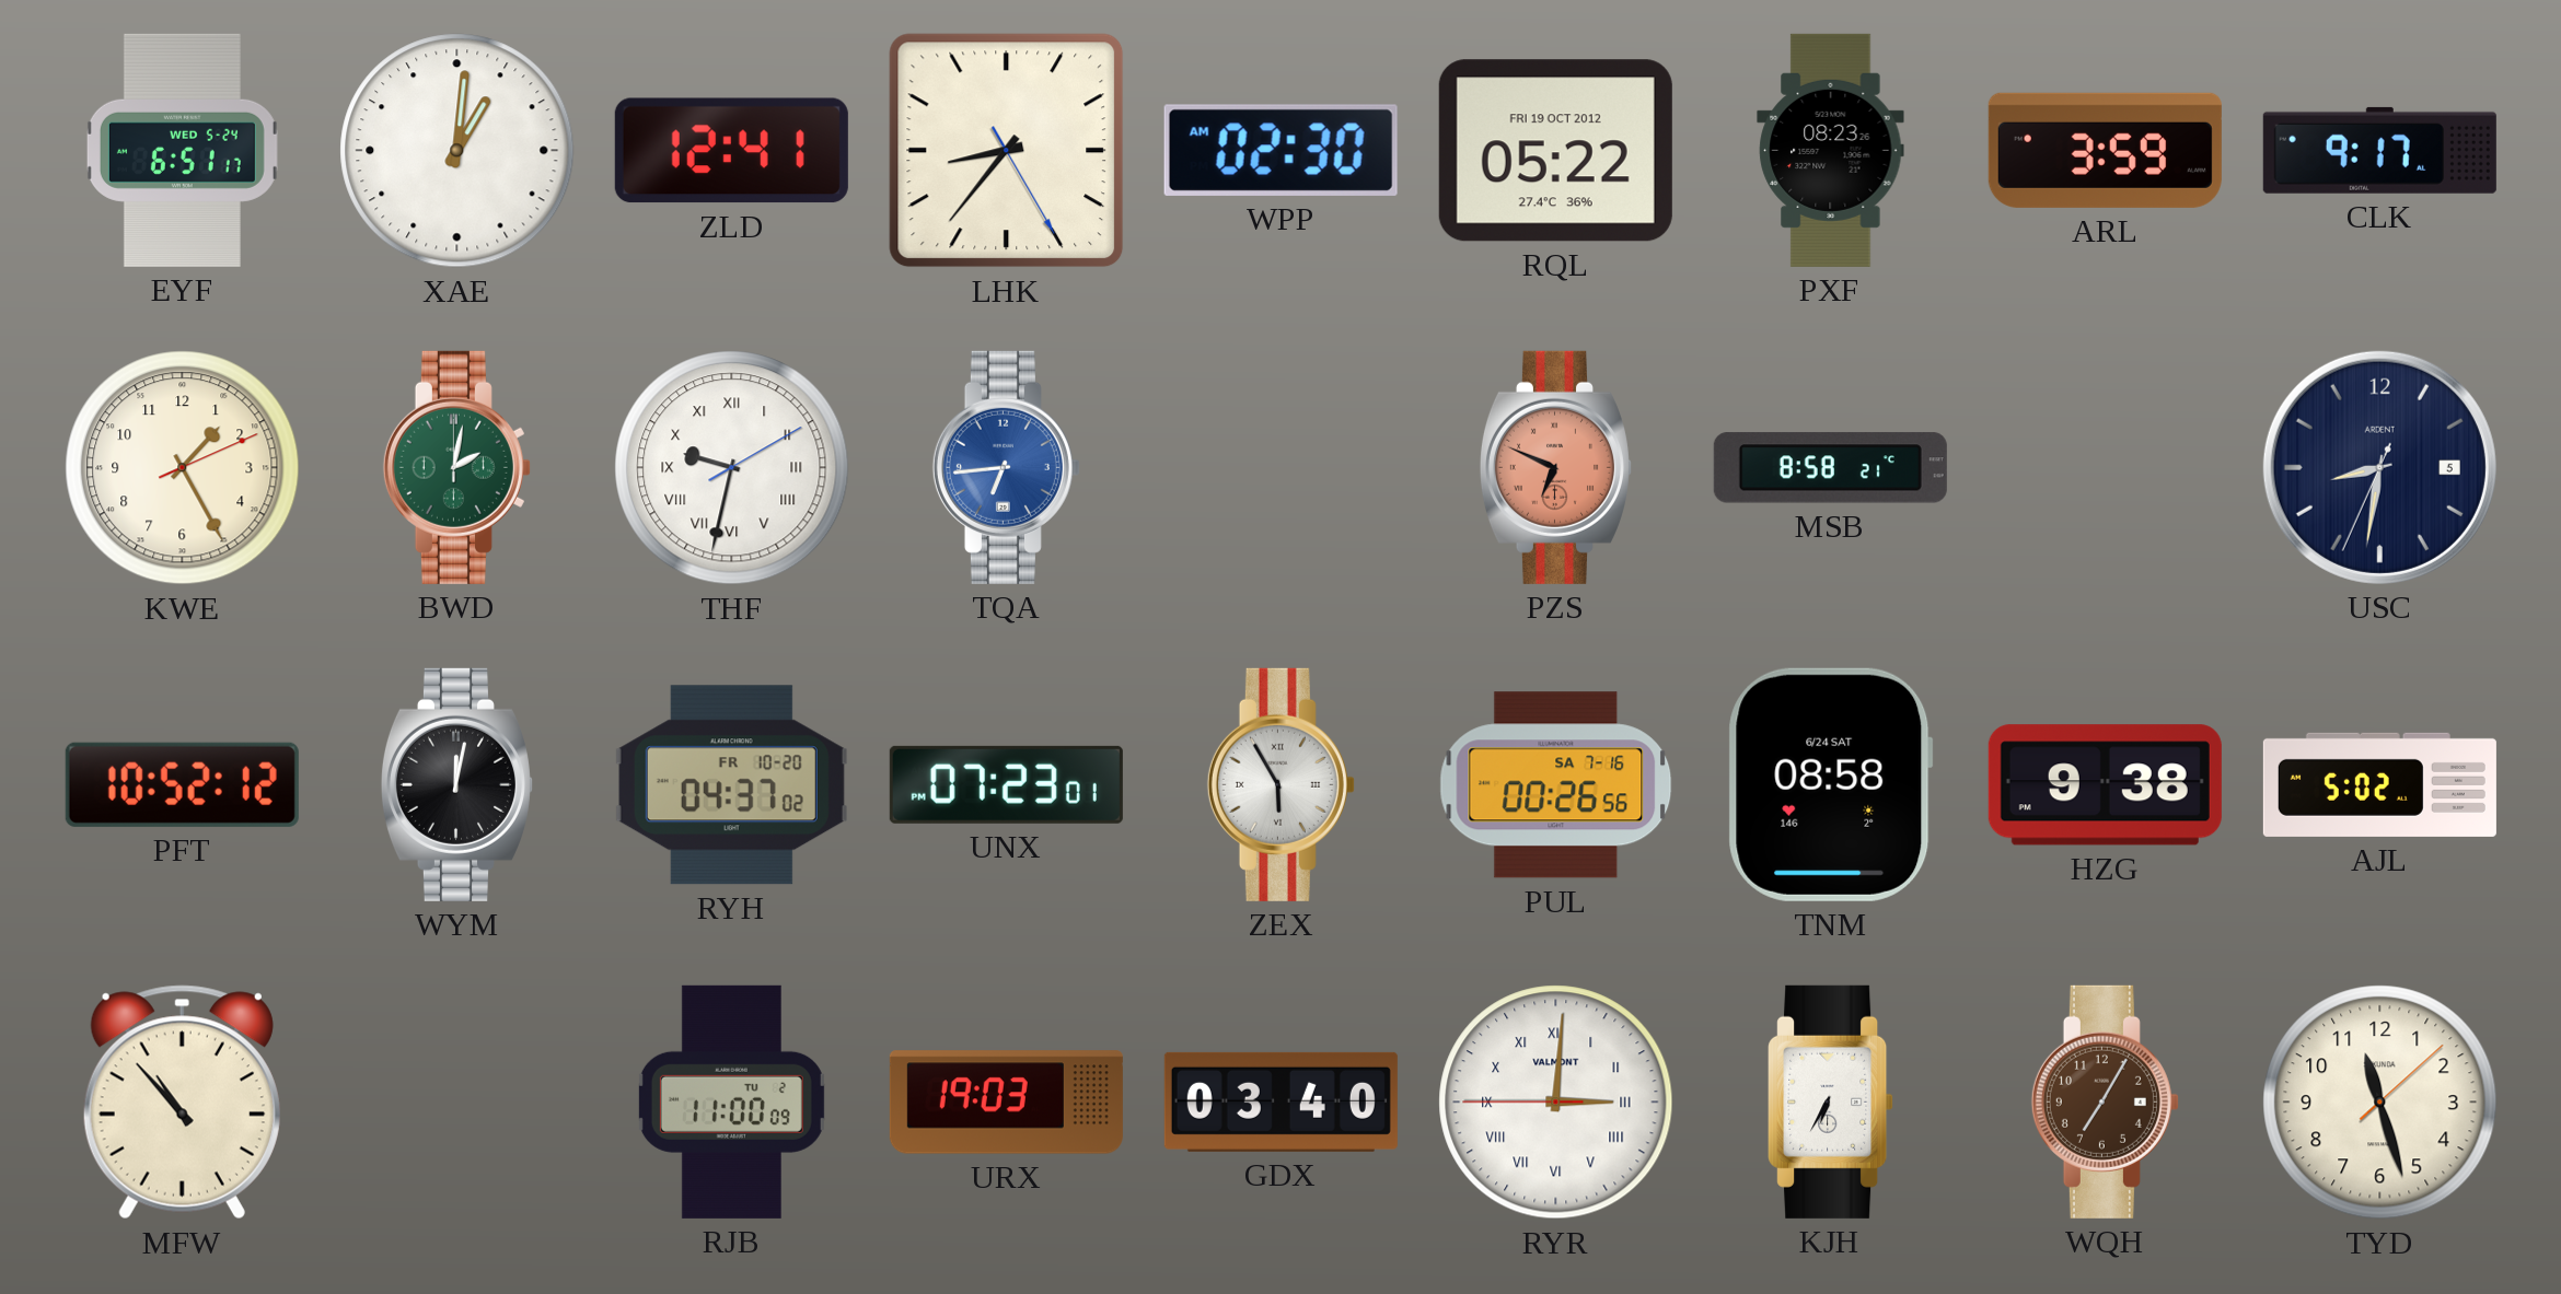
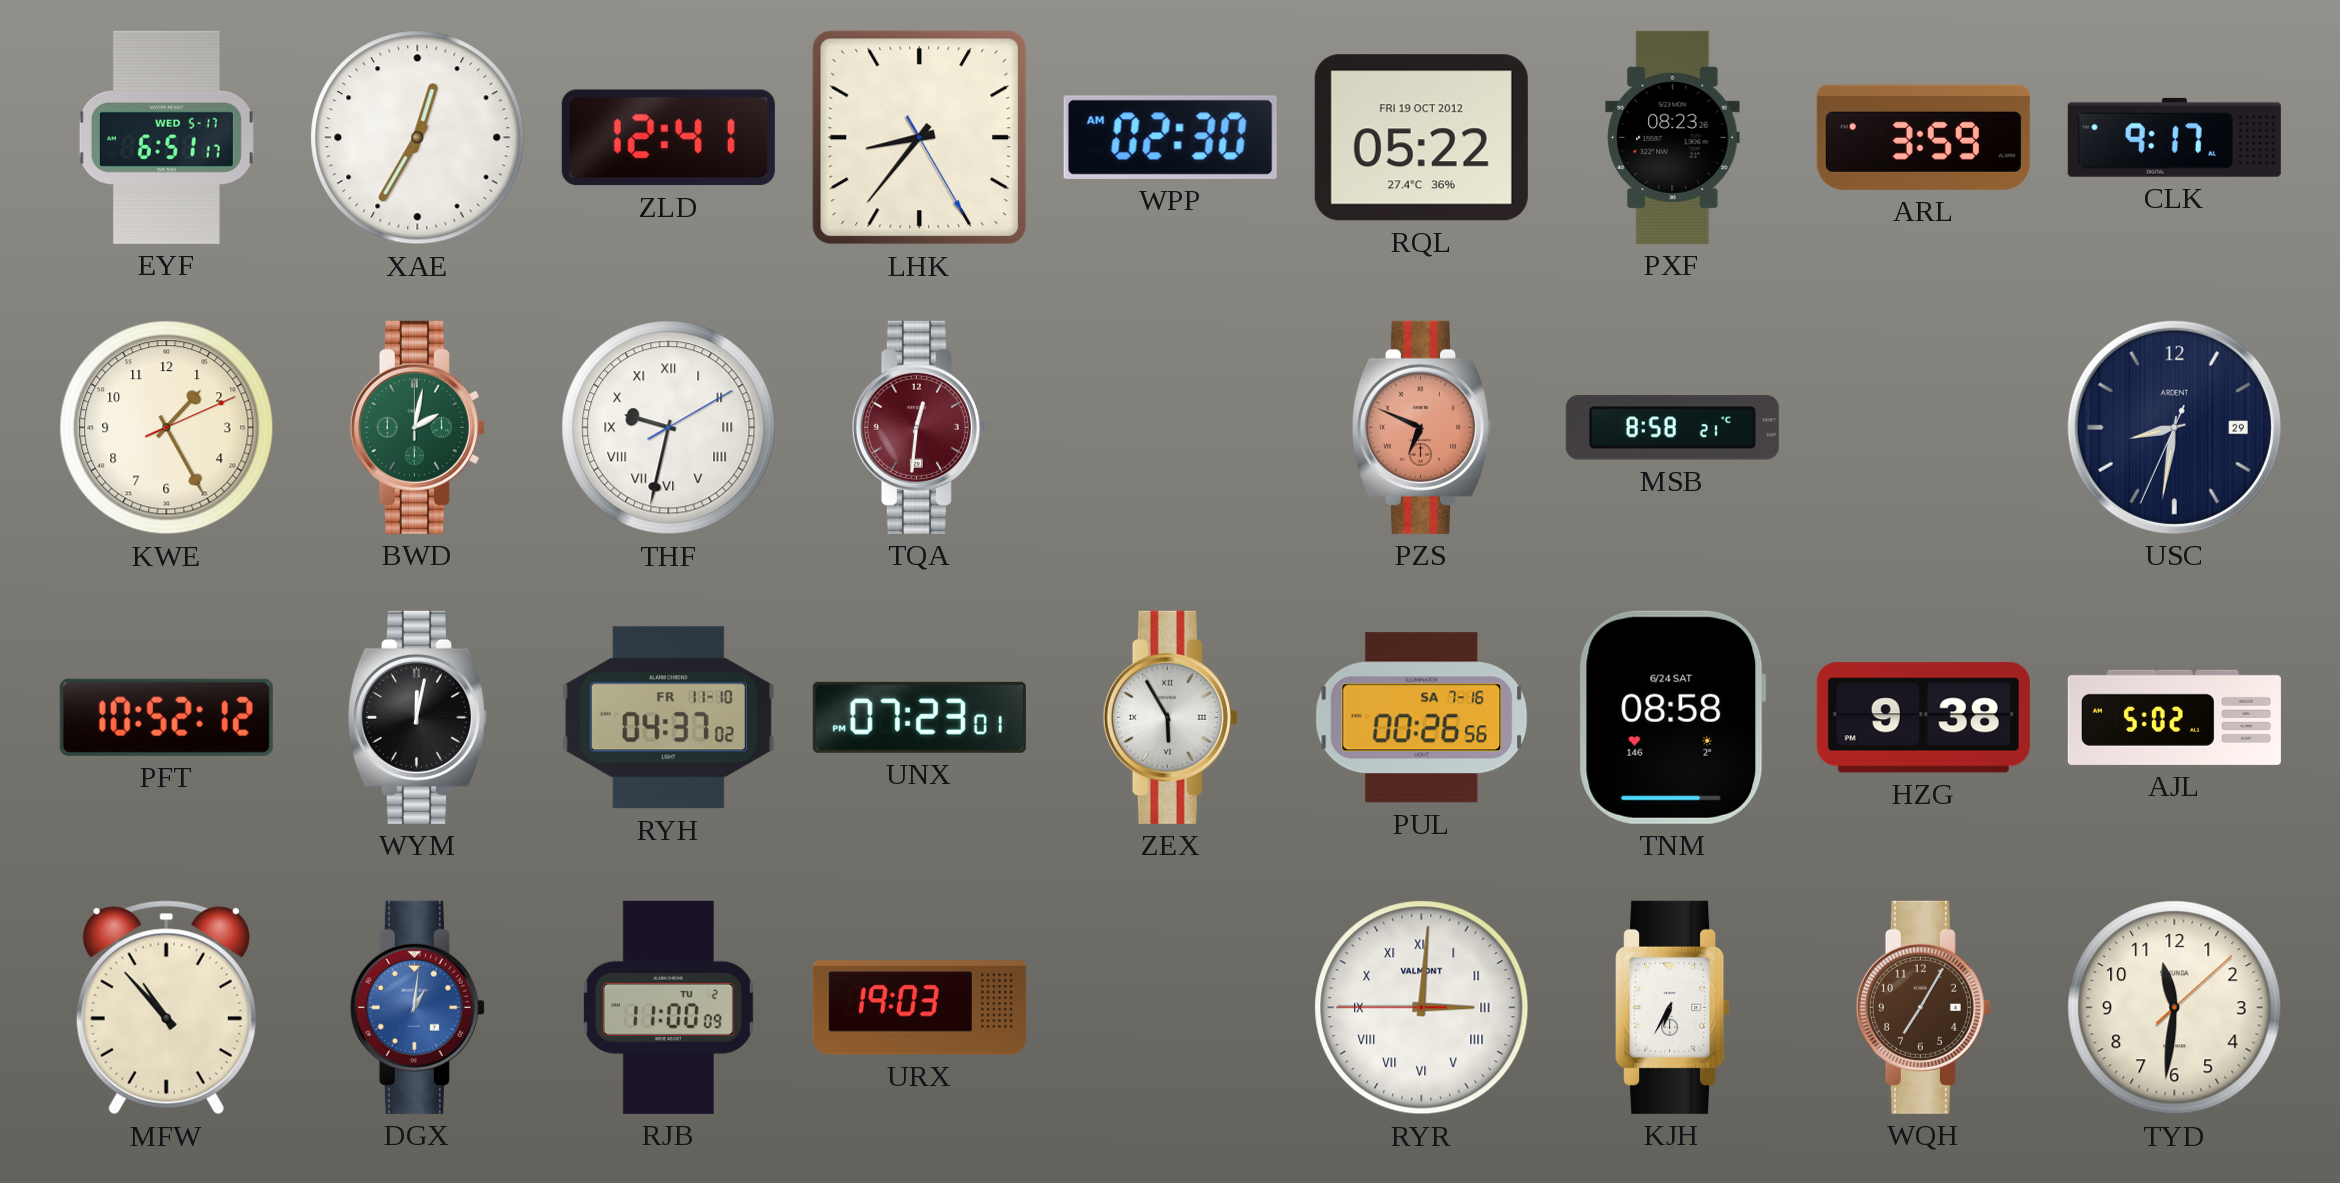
EYF date: WED 5-24 -> WED 5-17 (166, 137)
XAE: 1:01 -> 12:35 (418, 138)
TQA: 6:44 -> 12:31 (919, 427)
TQA dial: blue -> burgundy (919, 427)
USC date: 5 -> 29 (2174, 427)
RYH date: FR 10-20 -> FR 11-10 (668, 718)
DGX: none -> 1:01 (417, 1007)
GDX: 03:40 -> none (1281, 1101)
TYD: 11:27 -> 11:31 (2175, 1008)
